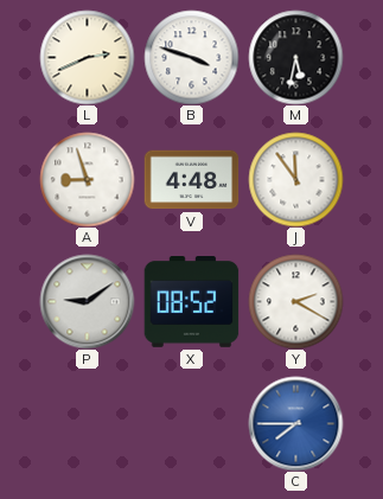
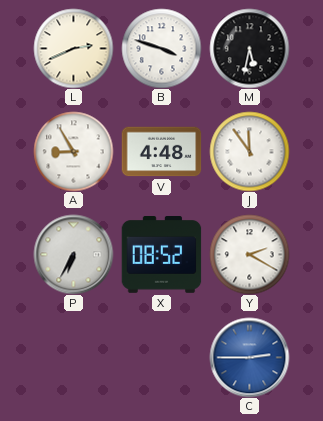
A: 8:57 -> 8:55 (73, 151)
P: 9:09 -> 6:35 (73, 254)
C: 7:45 -> 2:45 (249, 357)
